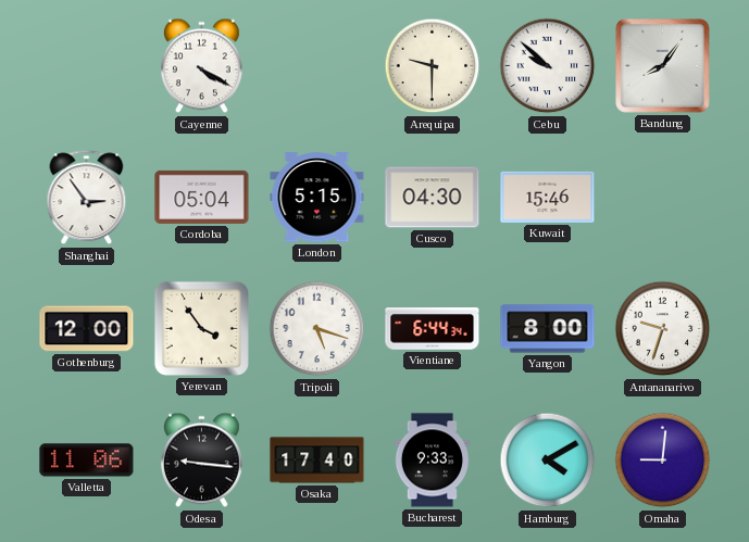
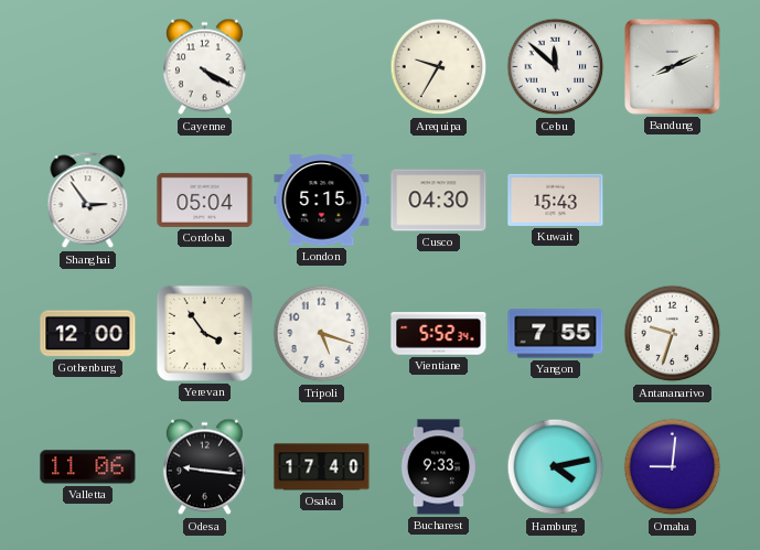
Arequipa: 9:30 -> 9:35 (439, 67)
Cebu: 9:52 -> 11:52 (556, 67)
Bandung: 8:06 -> 8:11 (673, 67)
Kuwait: 15:46 -> 15:43 (556, 199)
Vientiane: 6:44 -> 5:52 (439, 334)
Yangon: 8:00 -> 7:55 (556, 334)
Hamburg: 4:10 -> 4:13 (556, 467)
